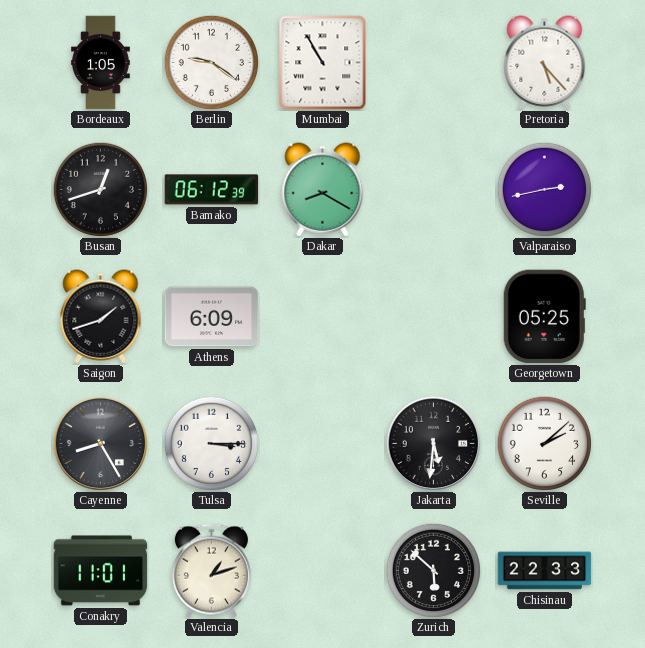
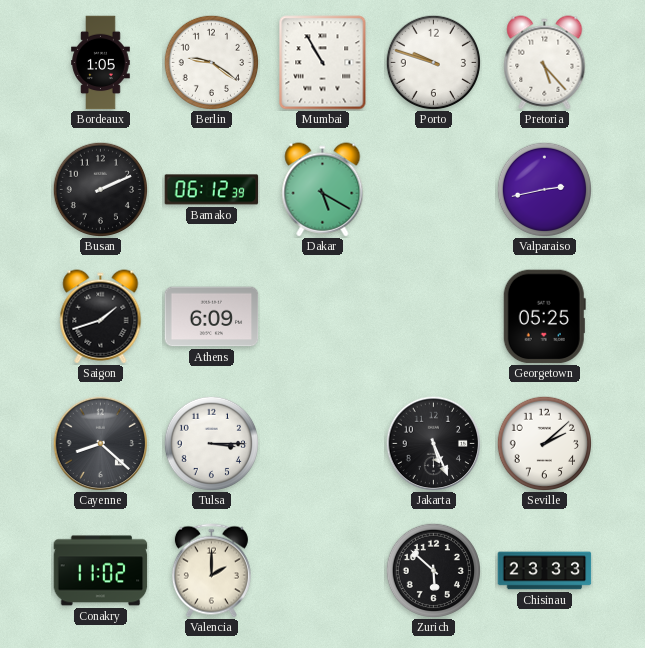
Porto: none -> 9:48 (433, 62)
Busan: 12:42 -> 2:11 (100, 189)
Dakar: 8:20 -> 5:20 (323, 190)
Cayenne: 8:25 -> 8:22 (100, 443)
Jakarta: 5:31 -> 5:26 (433, 443)
Conakry: 11:01 -> 11:02 (101, 571)
Valencia: 1:12 -> 2:00 (211, 571)
Chisinau: 22:33 -> 23:33 (545, 571)
